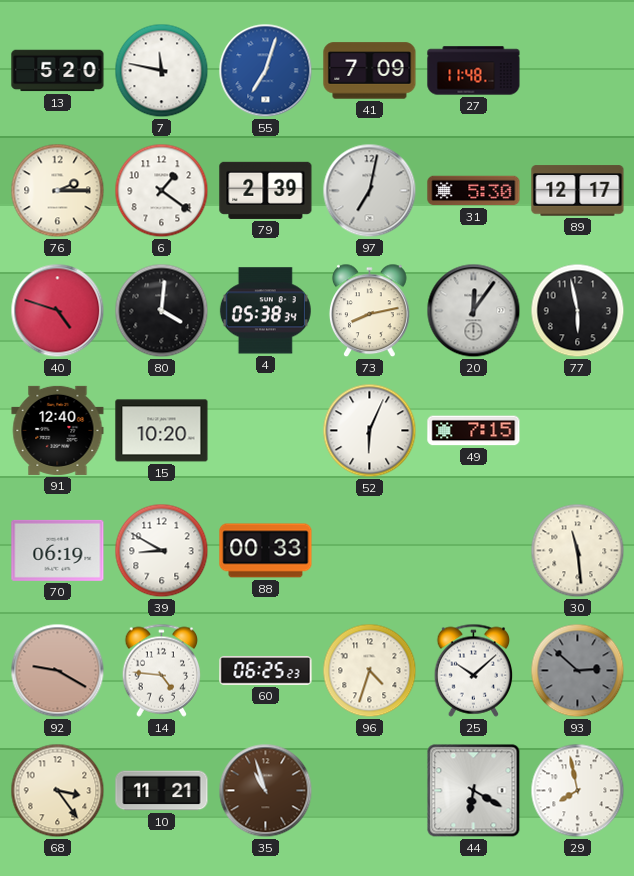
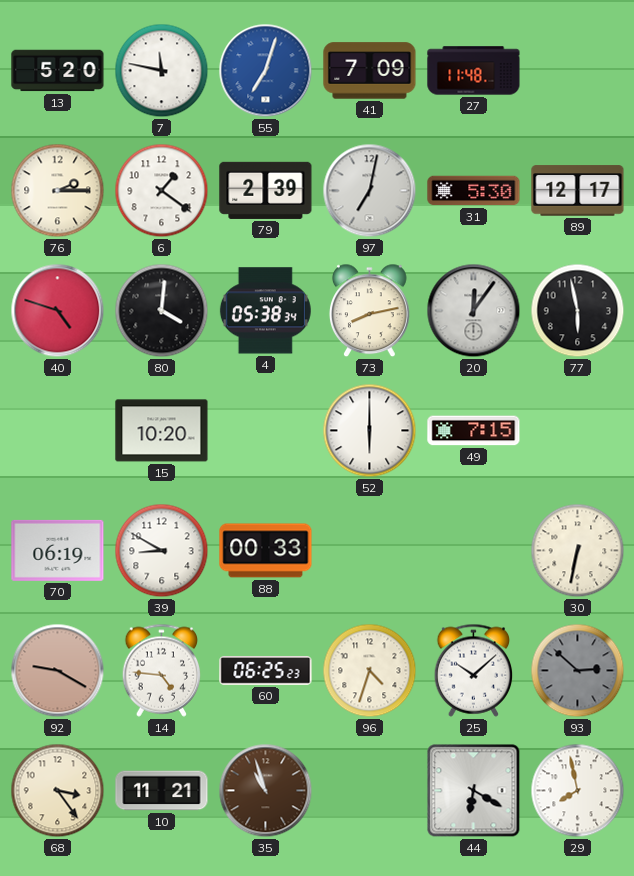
91: 12:40 -> none (58, 430)
52: 6:04 -> 6:00 (370, 431)
30: 11:29 -> 6:32 (578, 551)
